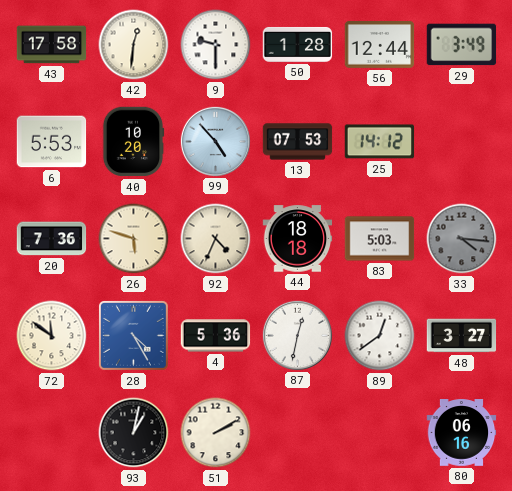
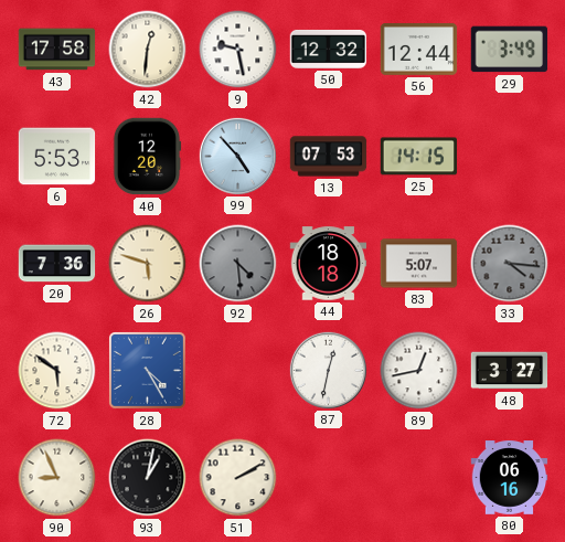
9: 9:30 -> 9:28 (238, 50)
50: 1:28 -> 12:32 (329, 49)
40: 10:20 -> 12:20 (147, 157)
25: 14:12 -> 14:15 (419, 157)
92: 4:34 -> 4:29 (238, 264)
92 dial: cream -> grey (238, 264)
83: 5:03 -> 5:07 (419, 264)
72: 11:51 -> 5:51 (57, 371)
4: 5:36 -> none (216, 336)
89: 12:39 -> 12:43 (419, 371)
90: none -> 8:56 (57, 478)
